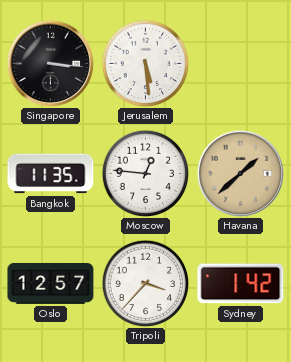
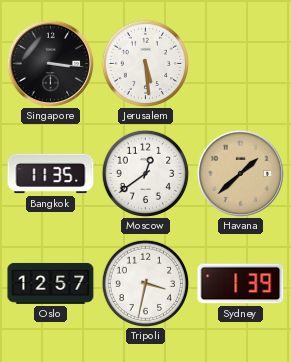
Moscow: 12:46 -> 12:39 (145, 173)
Tripoli: 3:37 -> 3:32 (145, 283)
Sydney: 1:42 -> 1:39 (241, 284)
